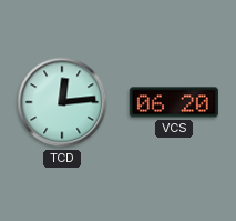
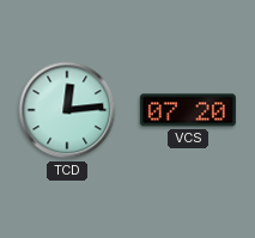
VCS: 06:20 -> 07:20 (188, 110)
